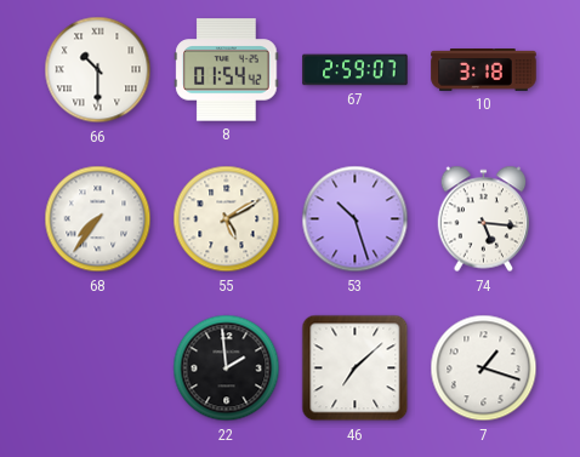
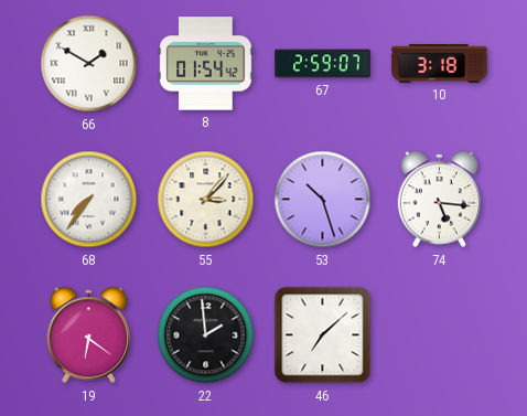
66: 10:30 -> 1:50 (89, 64)
55: 5:10 -> 3:07 (206, 200)
19: none -> 6:21 (89, 335)
7: 1:18 -> none (484, 369)
